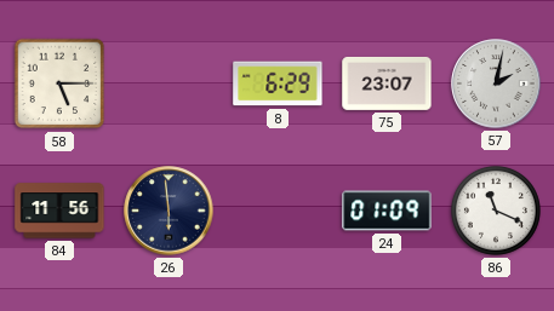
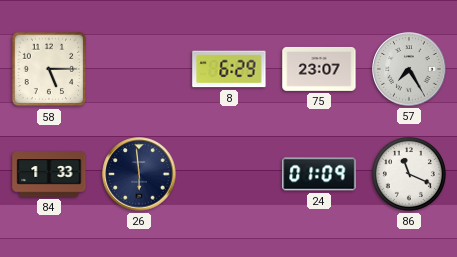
57: 2:02 -> 7:25 (409, 69)
84: 11:56 -> 1:33 (49, 174)
